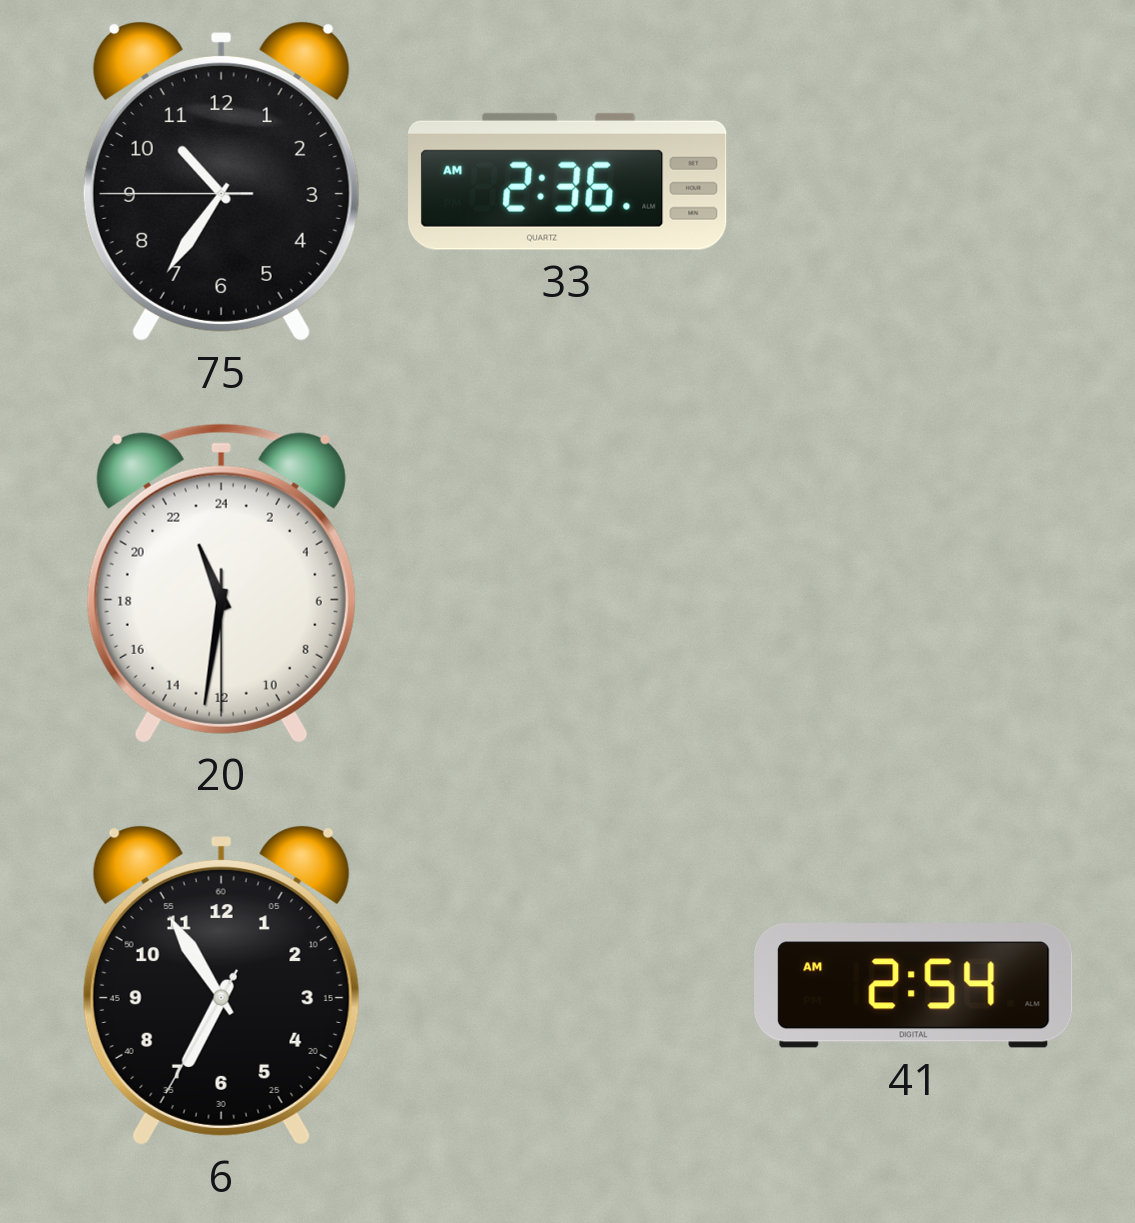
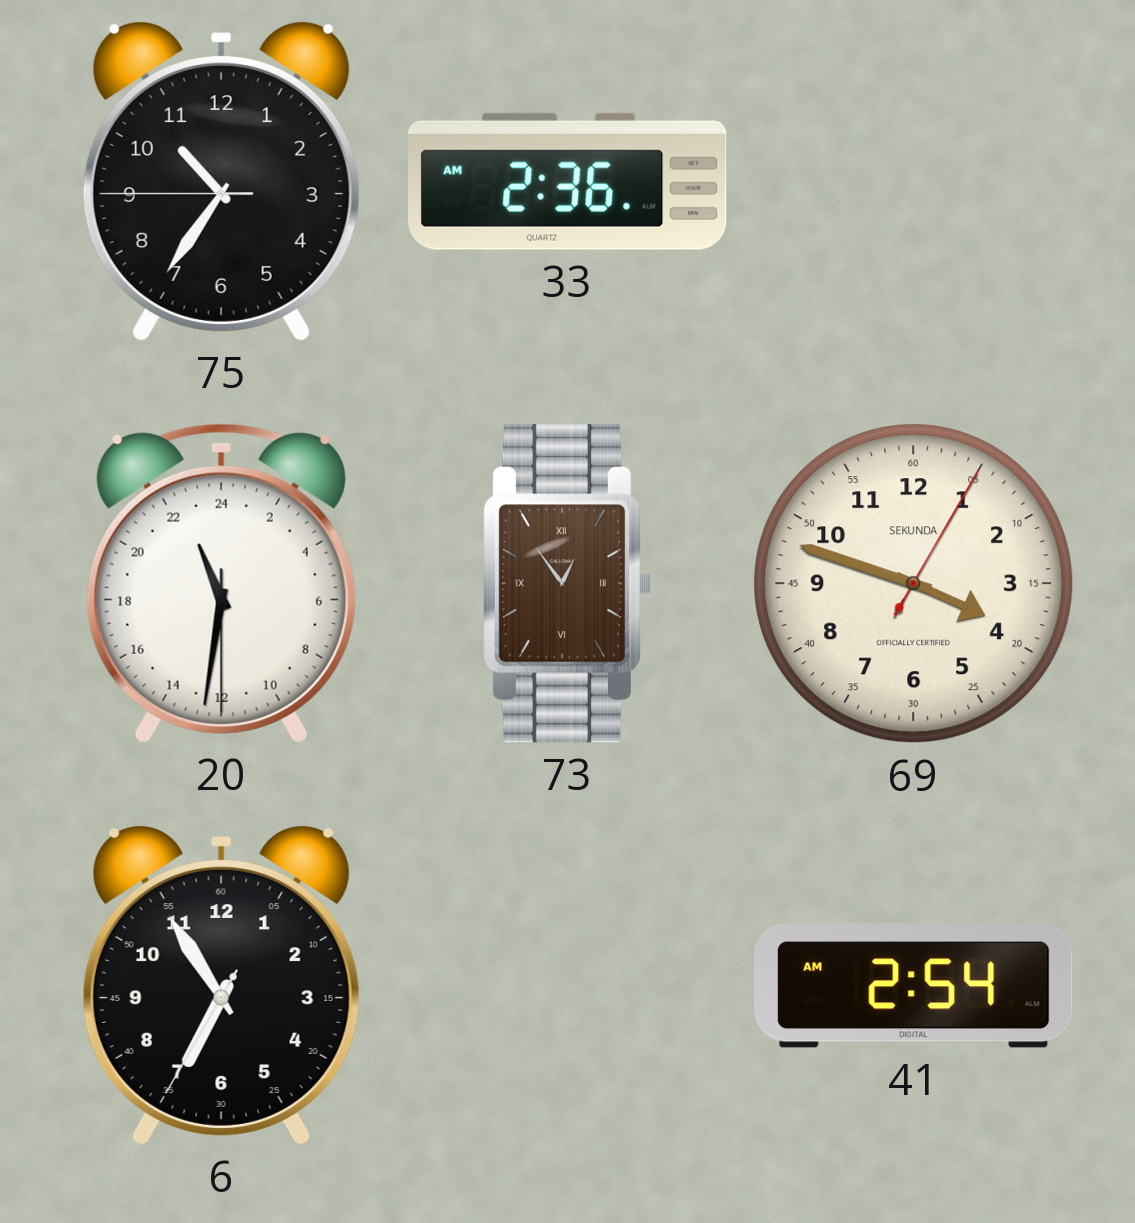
73: none -> 12:54 (566, 584)
69: none -> 3:48 (914, 584)
